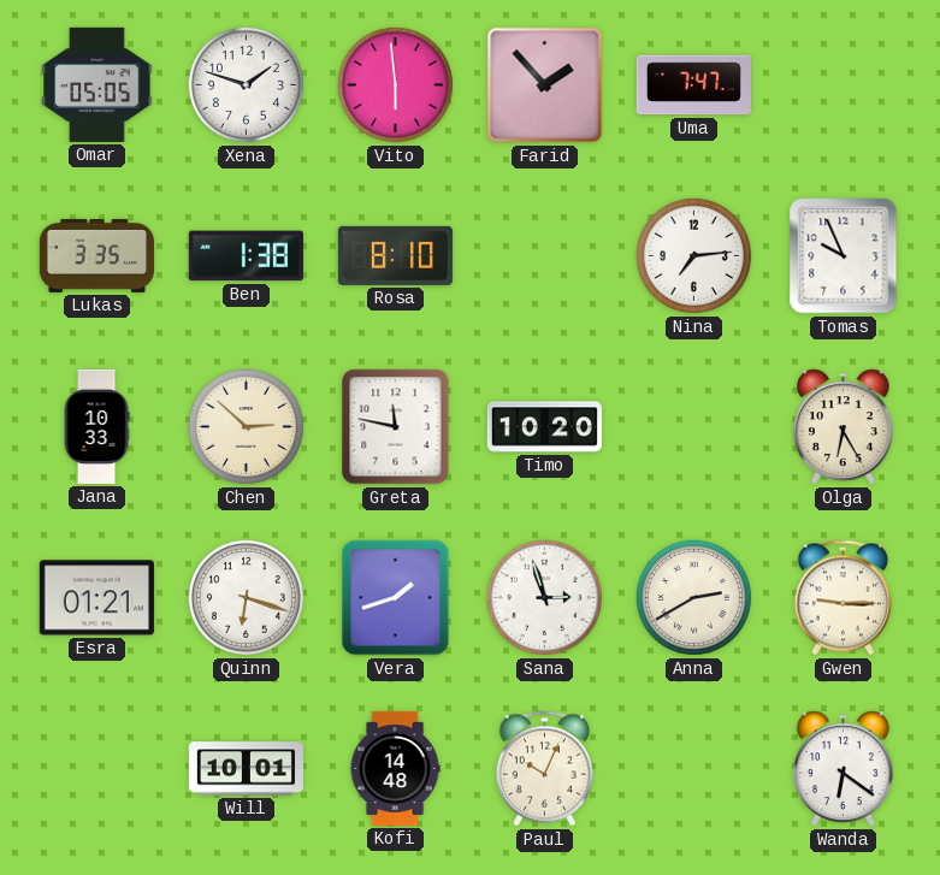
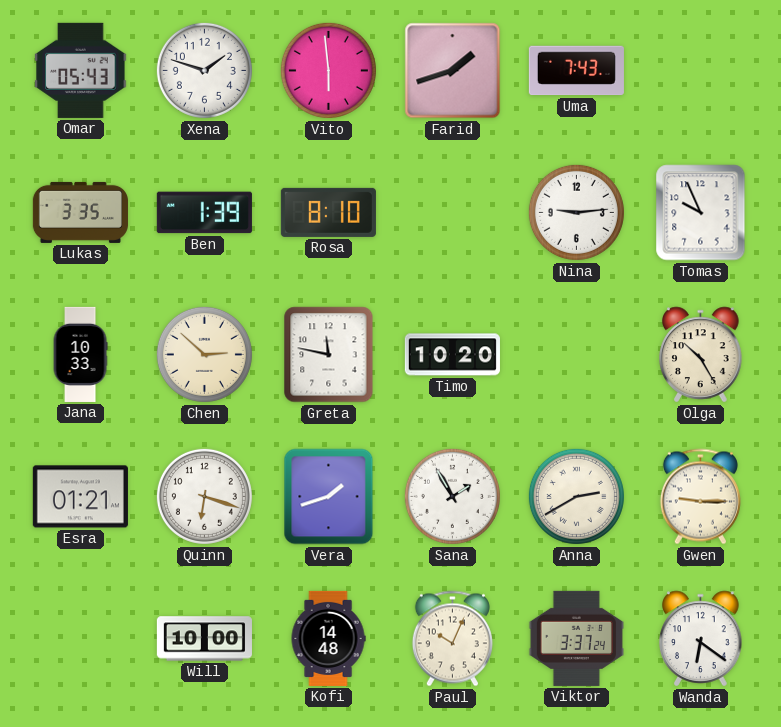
Omar: 05:05 -> 05:43 (81, 70)
Farid: 1:53 -> 1:42 (453, 71)
Uma: 7:47 -> 7:43 (576, 71)
Ben: 1:38 -> 1:39 (204, 213)
Nina: 7:14 -> 9:14 (576, 212)
Olga: 6:25 -> 10:25 (701, 355)
Sana: 2:57 -> 1:55 (452, 496)
Will: 10:01 -> 10:00 (204, 639)
Viktor: none -> 3:37 (576, 638)
